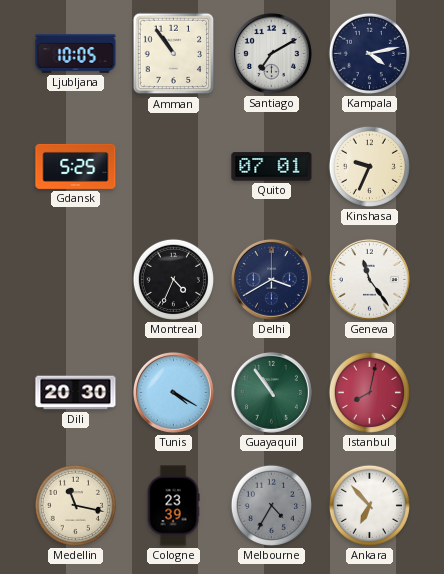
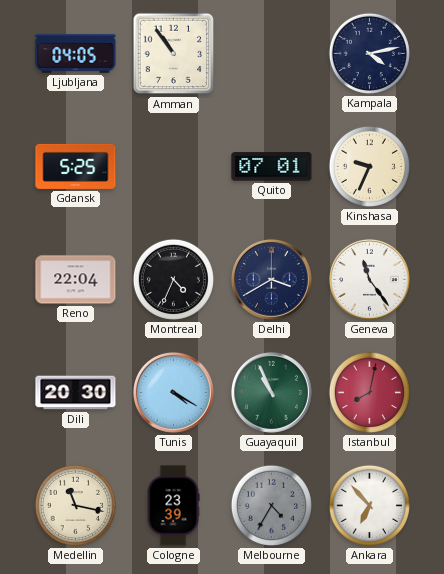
Ljubljana: 10:05 -> 04:05 (76, 54)
Santiago: 7:10 -> none (271, 53)
Reno: none -> 22:04 (76, 280)
Guayaquil: 10:54 -> 10:56 (271, 392)
